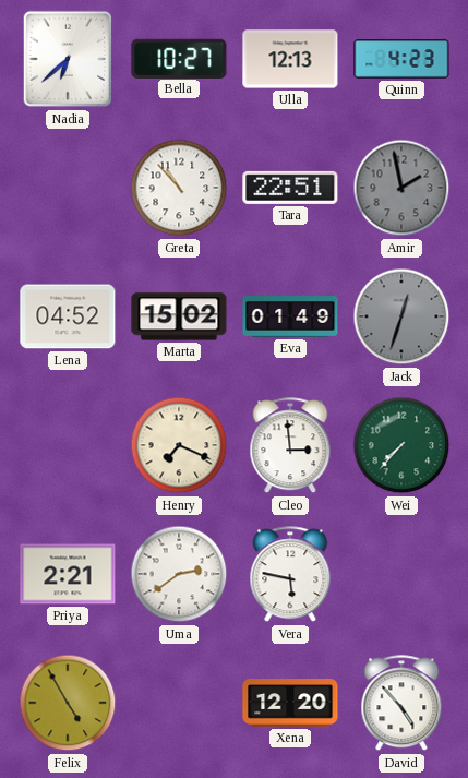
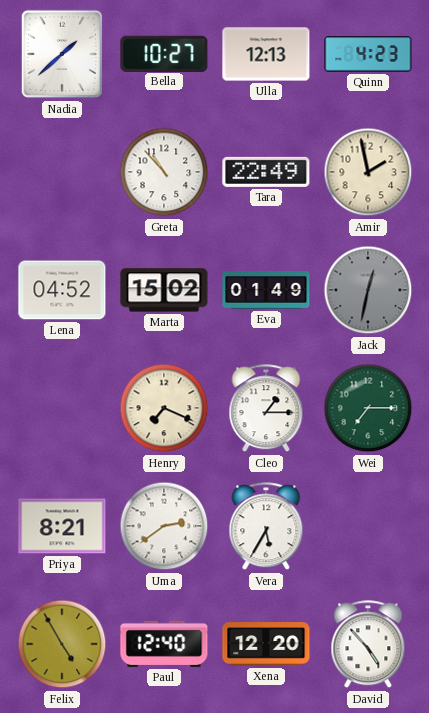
Nadia: 6:38 -> 1:38 (62, 54)
Tara: 22:51 -> 22:49 (266, 172)
Amir dial: grey -> cream (368, 172)
Jack: 12:33 -> 12:32 (368, 290)
Cleo: 2:59 -> 1:15 (266, 409)
Wei: 7:37 -> 7:15 (368, 408)
Priya: 2:21 -> 8:21 (62, 526)
Vera: 5:47 -> 5:35 (266, 527)
Paul: none -> 12:40 (164, 644)
